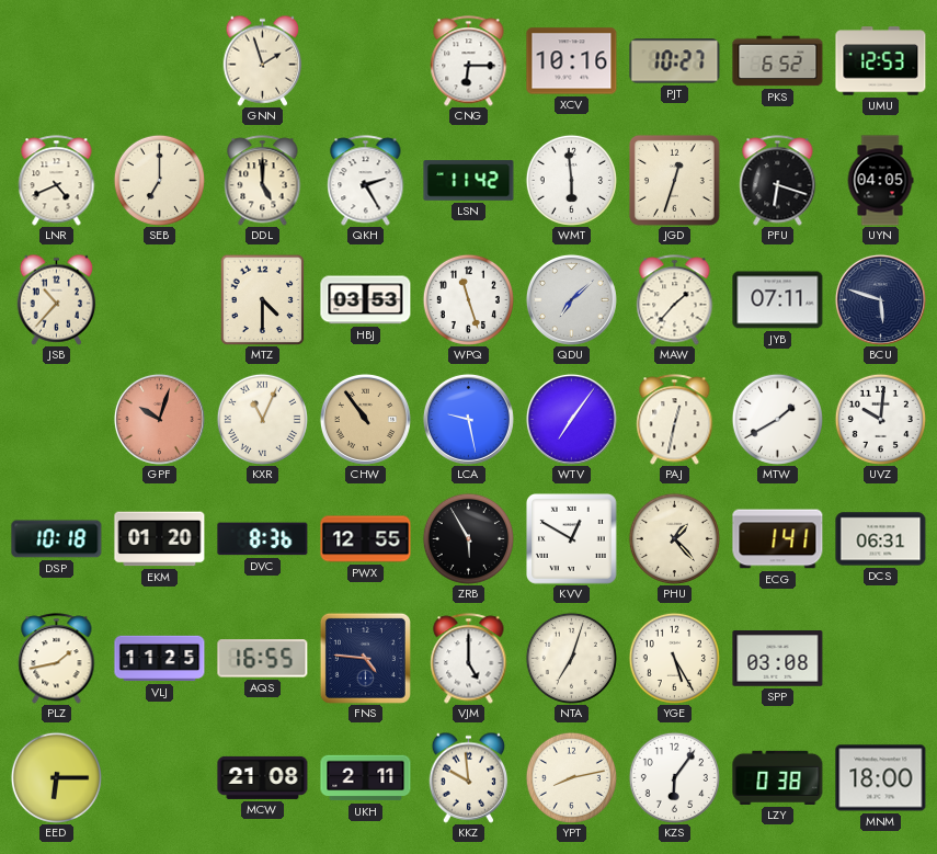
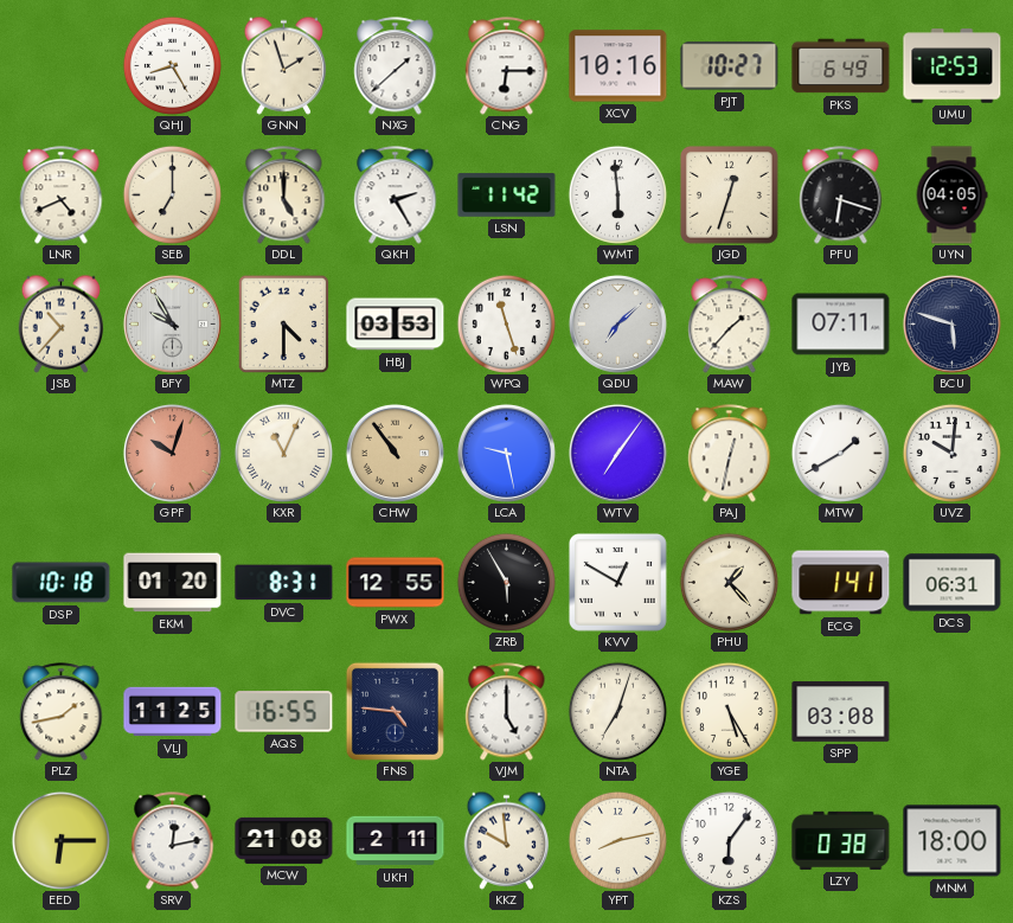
QHJ: none -> 8:25 (172, 65)
NXG: none -> 1:38 (396, 66)
PKS: 6:52 -> 6:49 (841, 66)
BFY: none -> 9:55 (172, 323)
DVC: 8:36 -> 8:31 (284, 583)
SRV: none -> 12:13 (173, 841)
